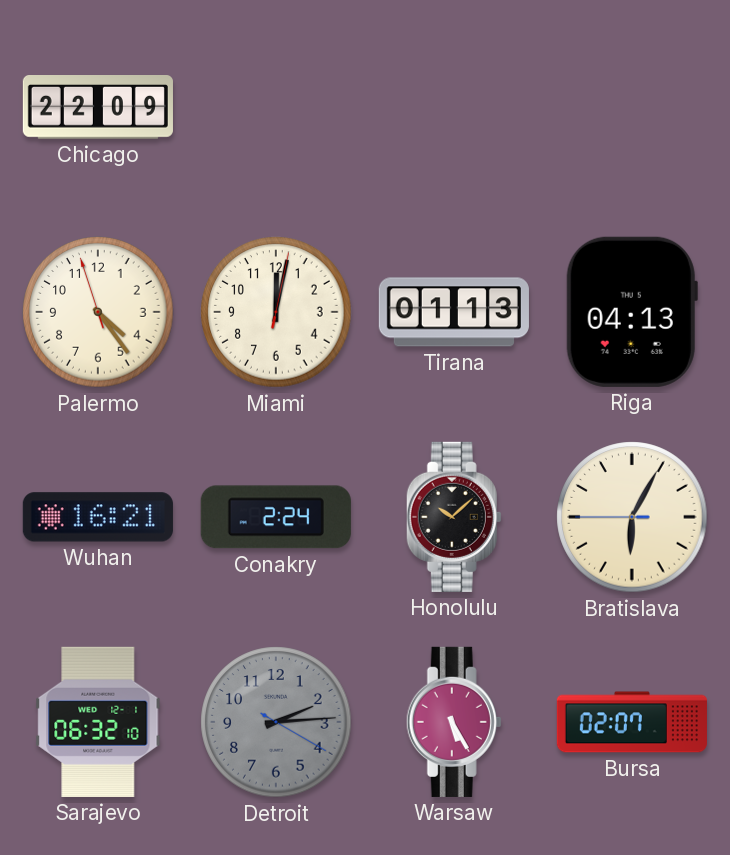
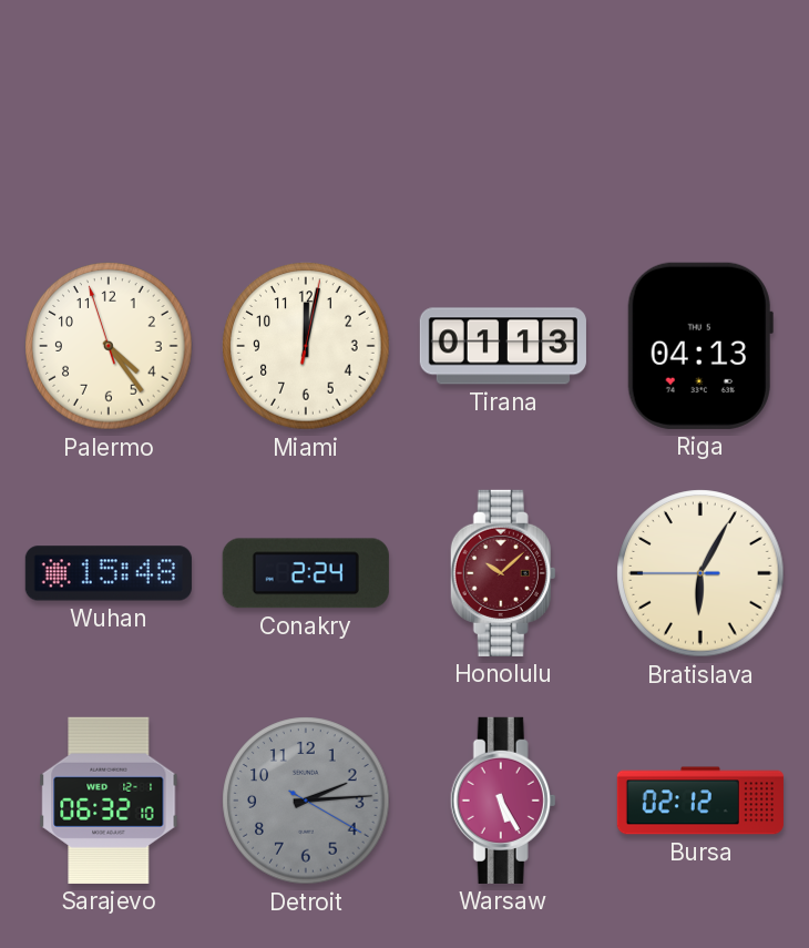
Chicago: 22:09 -> none (98, 108)
Wuhan: 16:21 -> 15:48 (109, 573)
Honolulu dial: black -> burgundy (503, 573)
Bursa: 02:07 -> 02:12 (700, 801)
